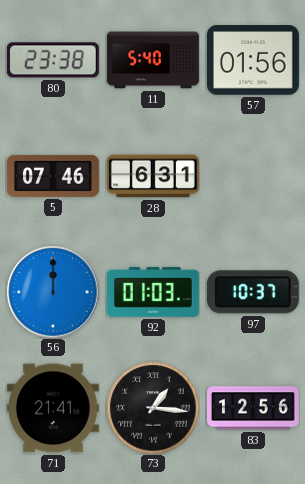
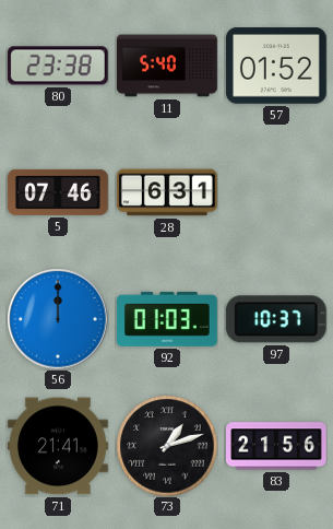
57: 01:56 -> 01:52 (276, 66)
73: 1:16 -> 1:12 (167, 446)
83: 12:56 -> 21:56 (277, 446)
